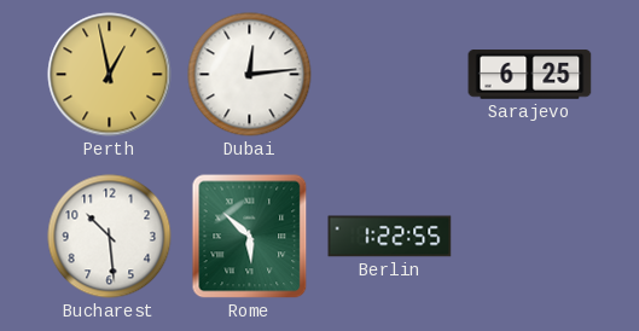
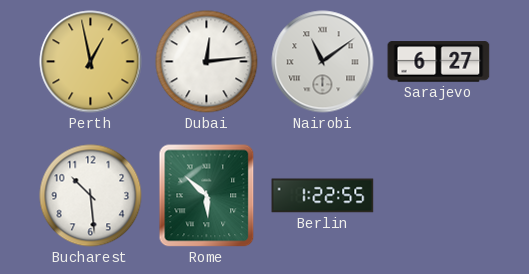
Nairobi: none -> 11:09 (323, 62)
Sarajevo: 6:25 -> 6:27 (439, 62)
